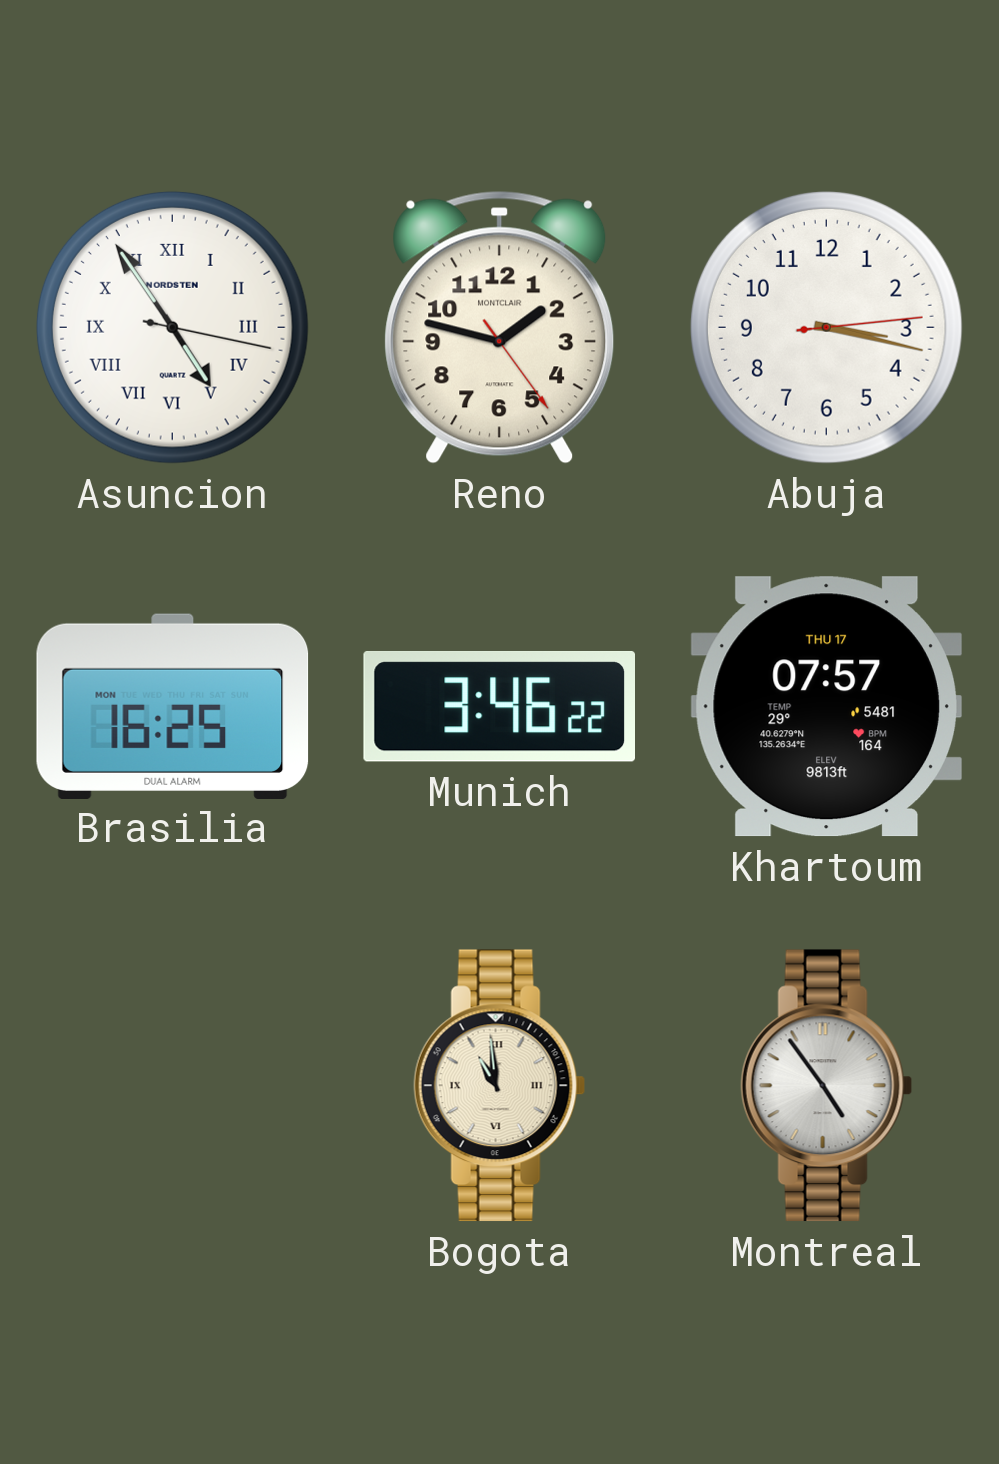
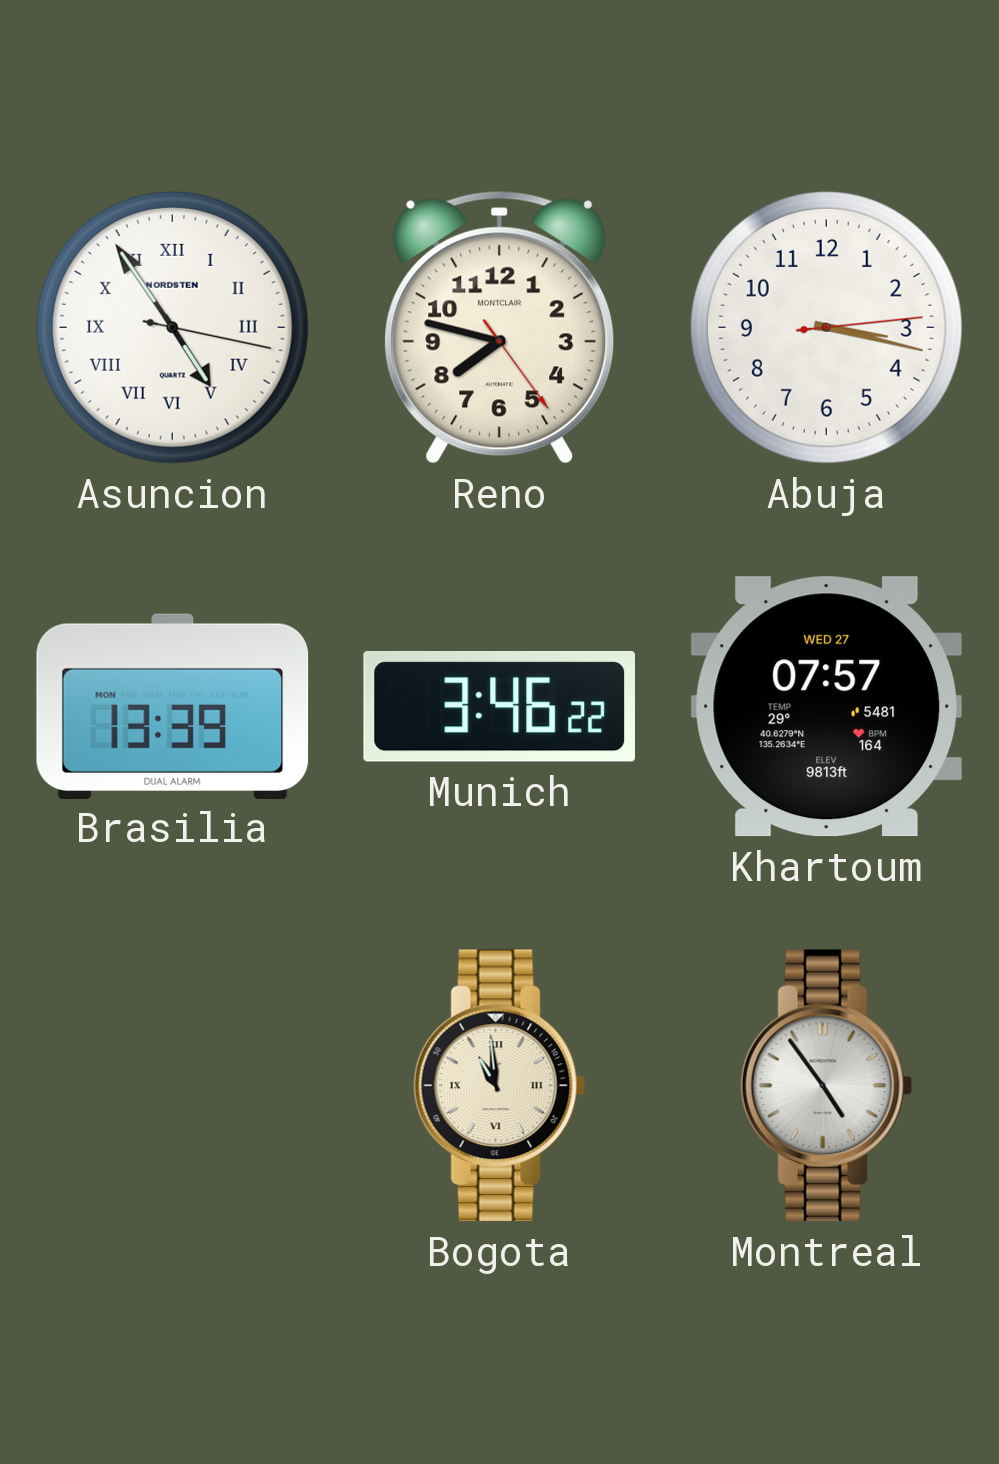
Reno: 1:47 -> 7:47 (500, 327)
Brasilia: 16:25 -> 13:39 (173, 706)
Khartoum date: THU 17 -> WED 27 (826, 707)
